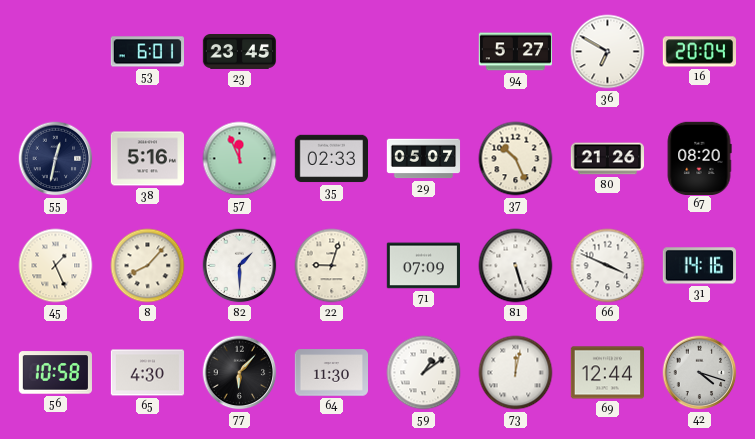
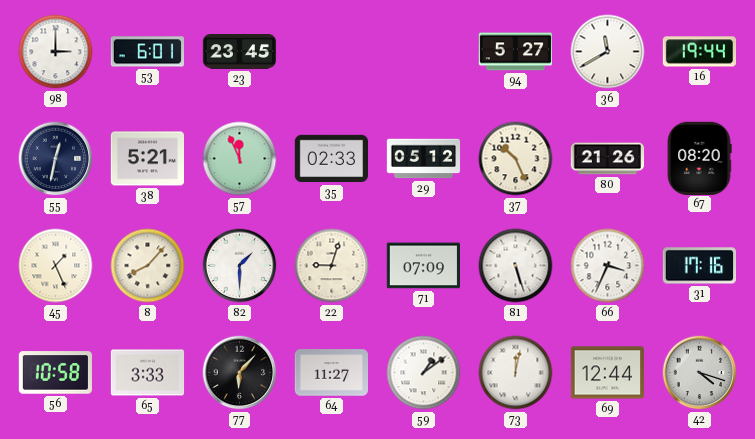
98: none -> 3:00 (56, 52)
36: 6:50 -> 11:40 (608, 52)
16: 20:04 -> 19:44 (699, 52)
38: 5:16 -> 5:21 (147, 159)
29: 05:07 -> 05:12 (424, 159)
66: 3:49 -> 3:34 (608, 266)
31: 14:16 -> 17:16 (699, 266)
65: 4:30 -> 3:33 (148, 373)
64: 11:30 -> 11:27 (331, 373)
